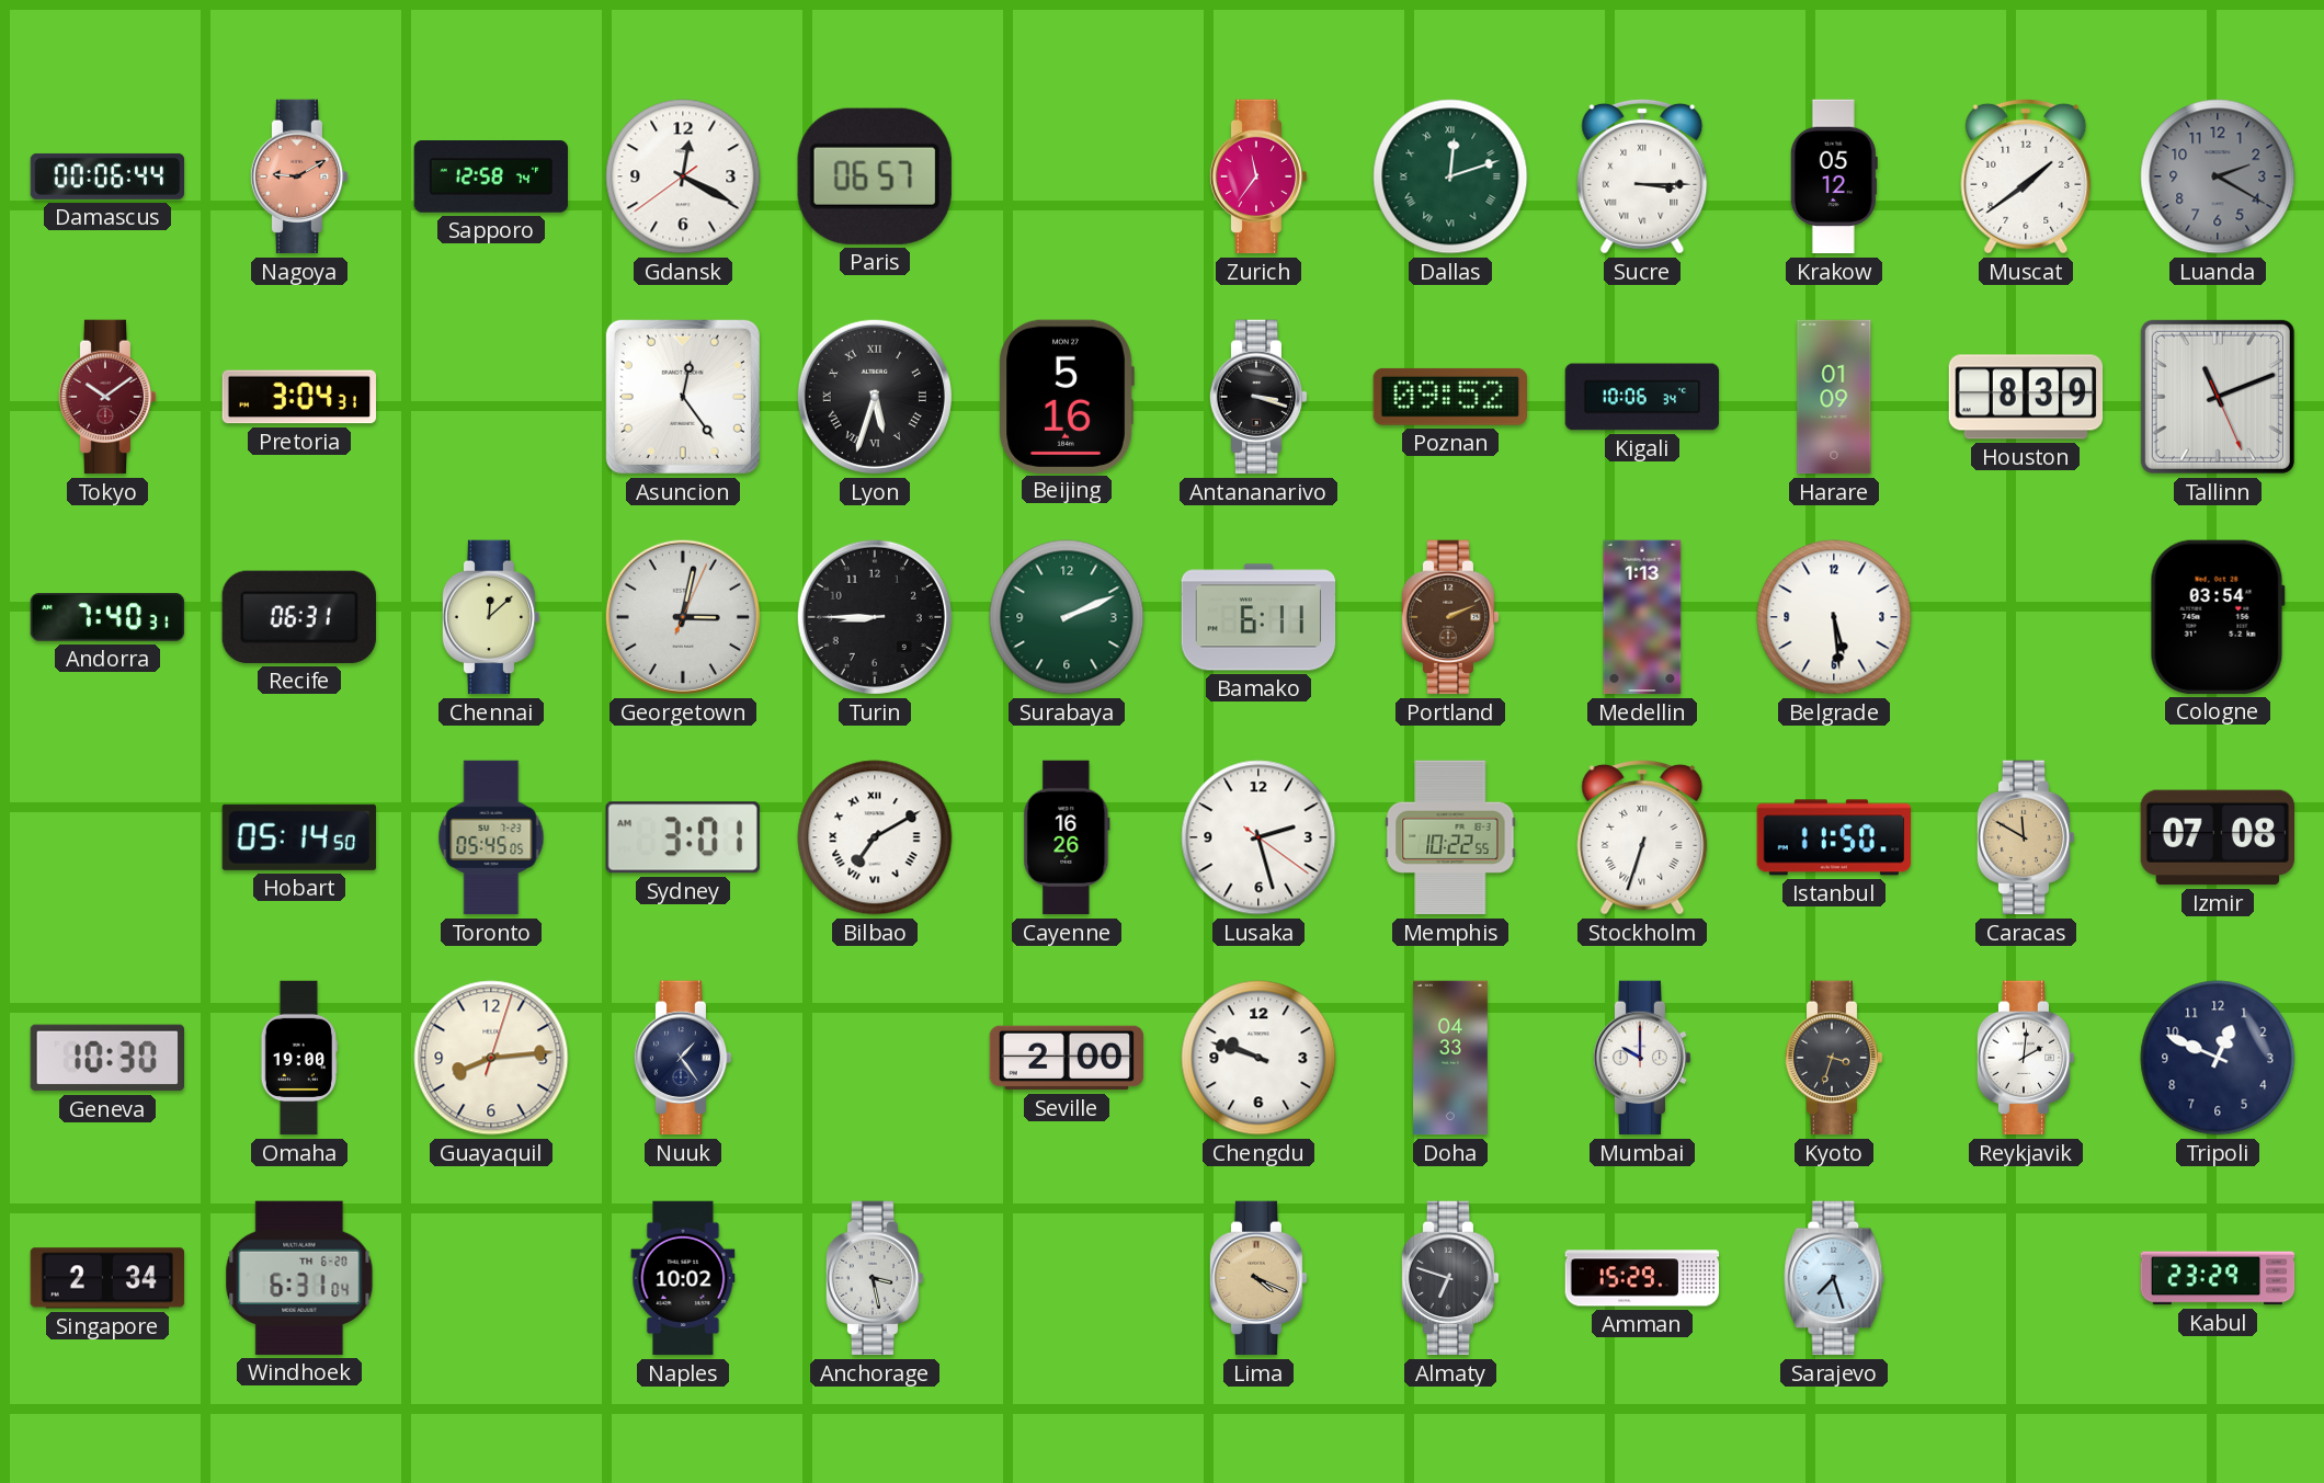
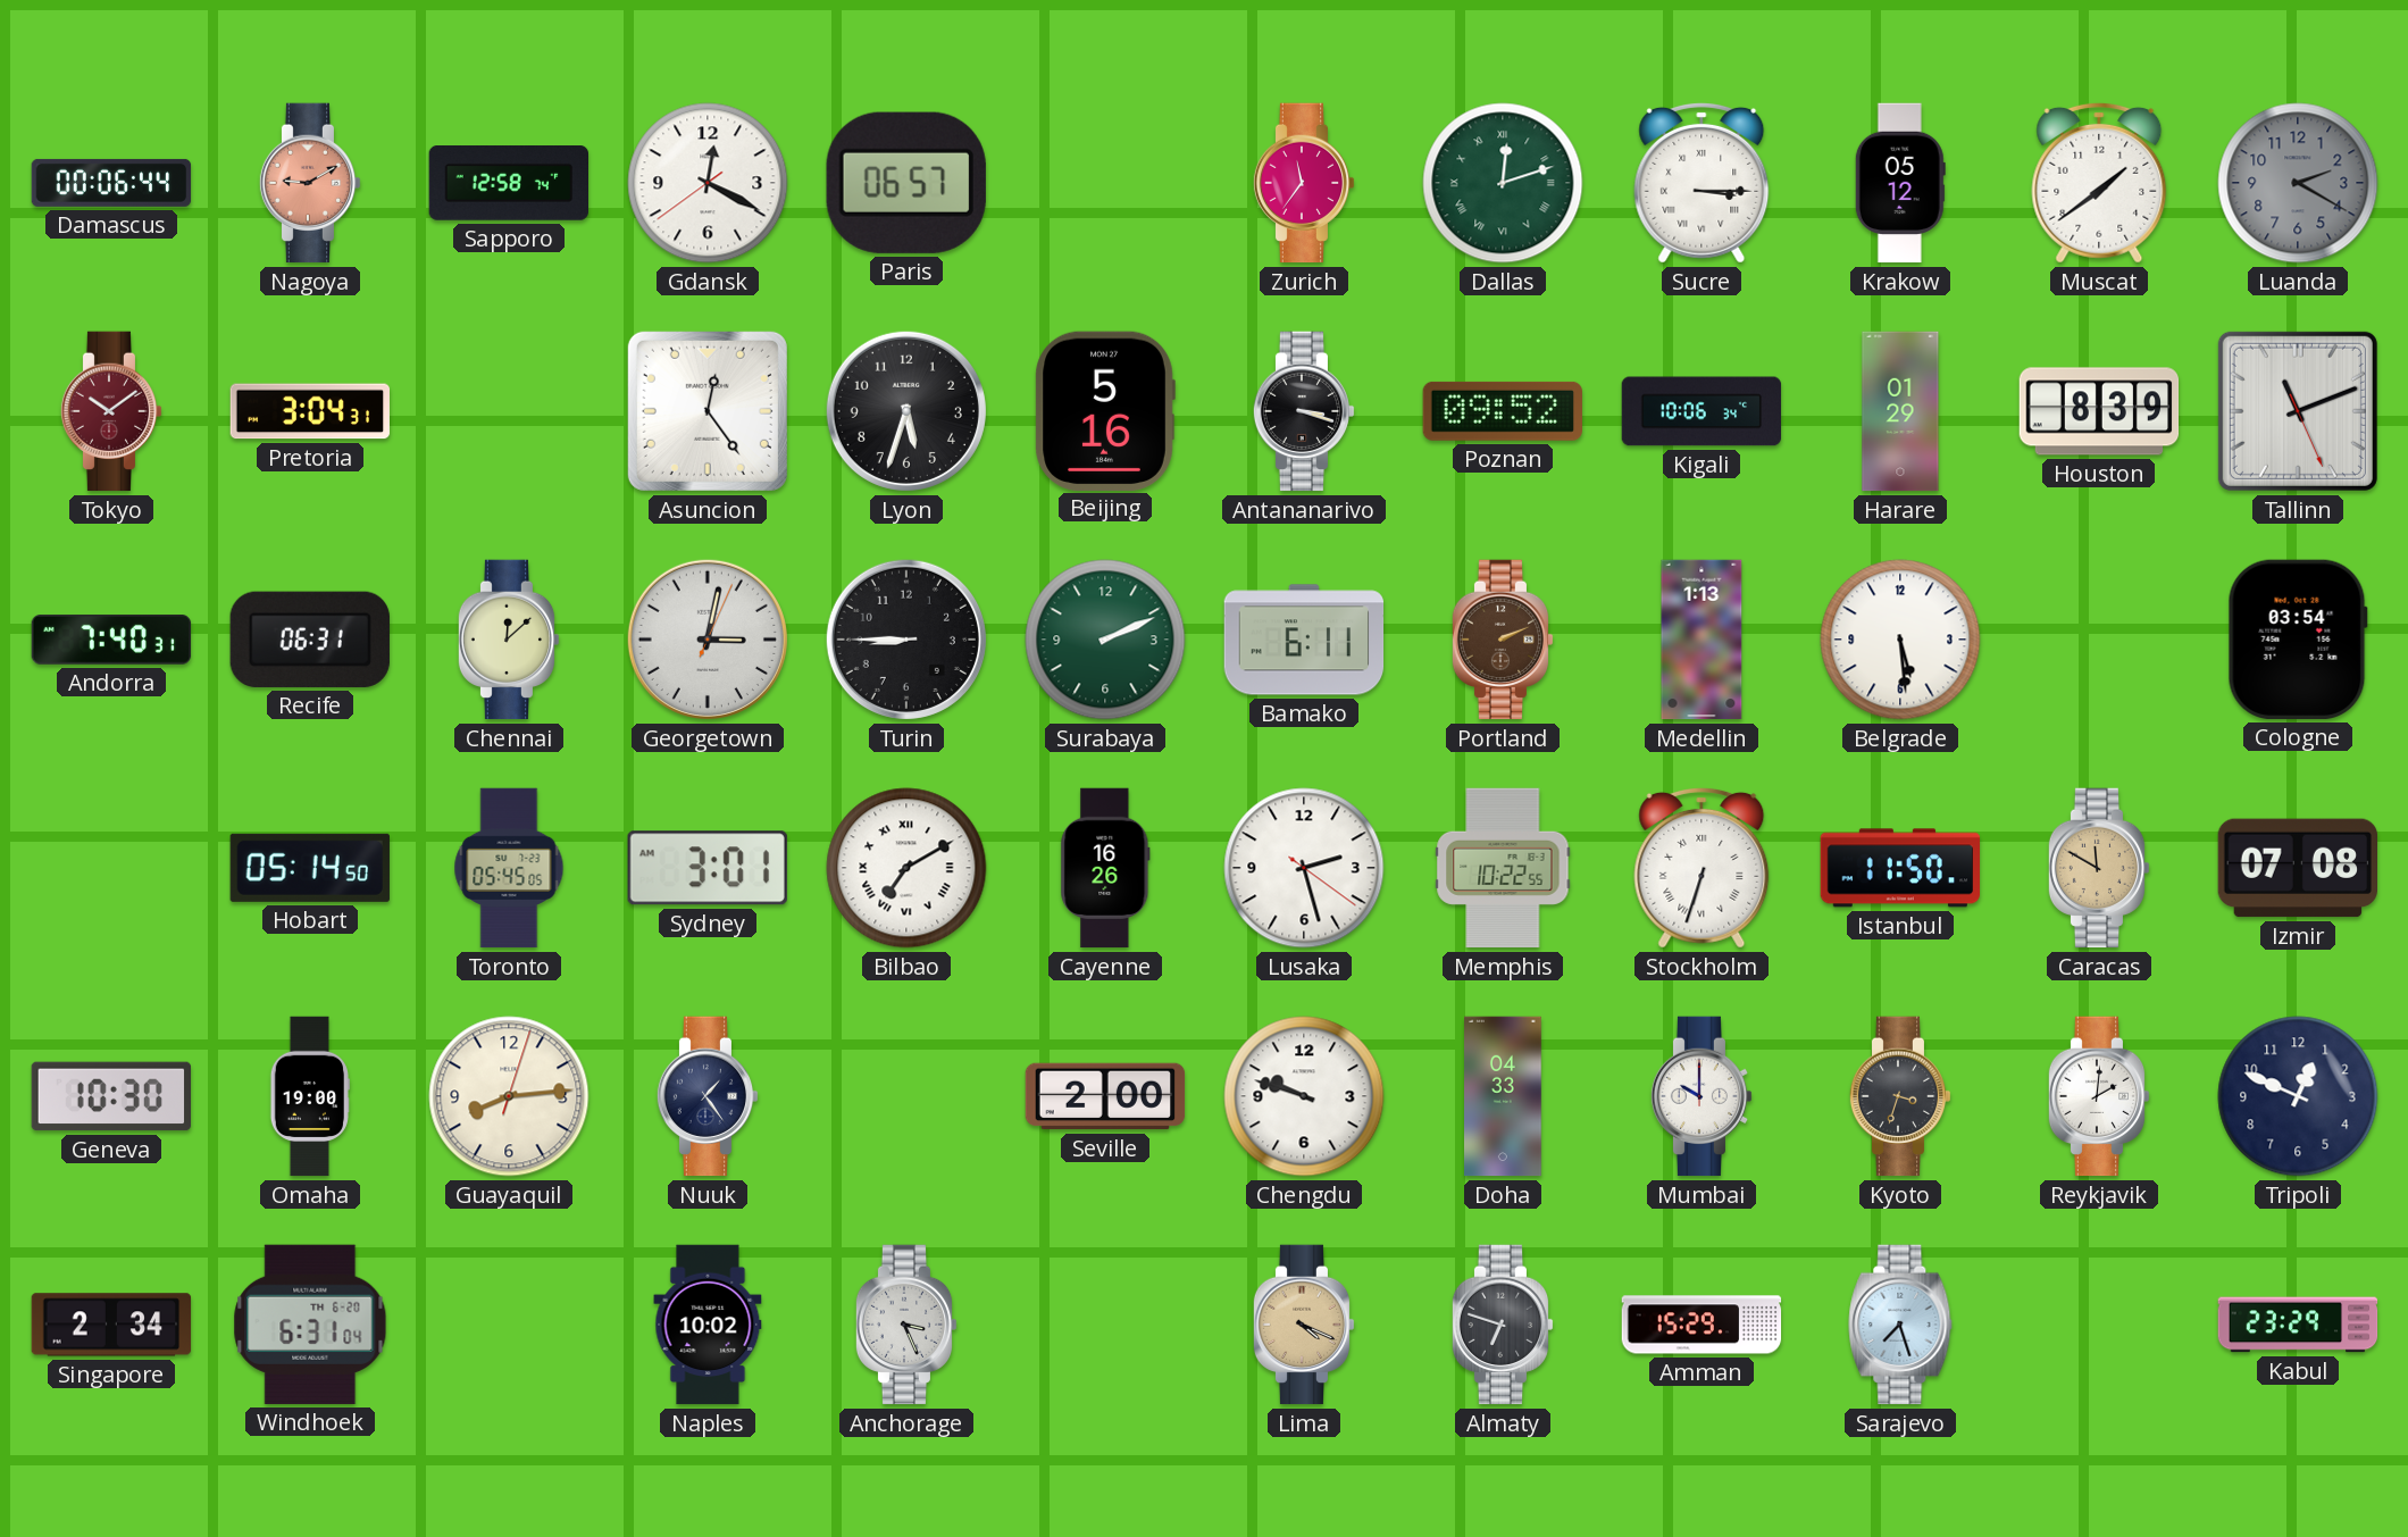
Lyon numerals: Roman -> Arabic (906, 411)
Harare: 01:09 -> 01:29 (1900, 411)
Anchorage: 3:28 -> 3:26 (906, 1325)
